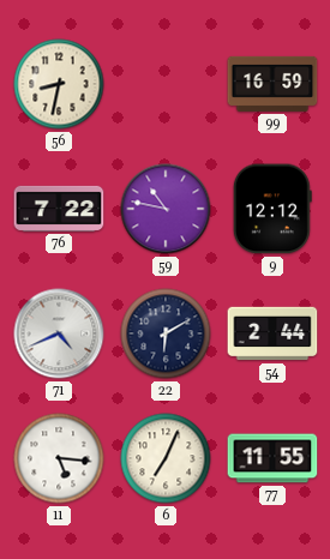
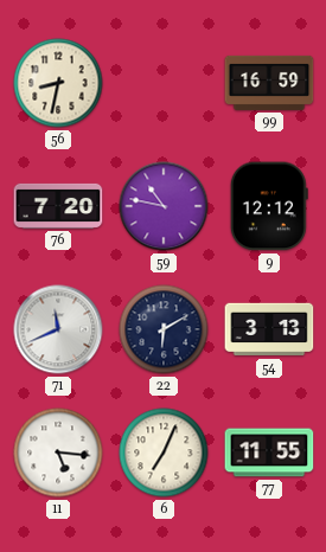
76: 7:22 -> 7:20 (58, 206)
71: 4:41 -> 11:41 (58, 329)
54: 2:44 -> 3:13 (269, 329)
